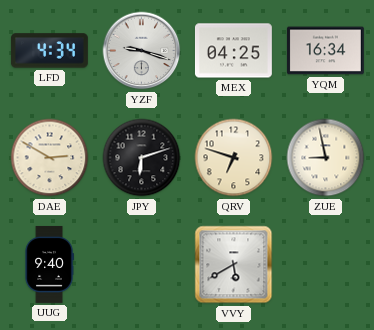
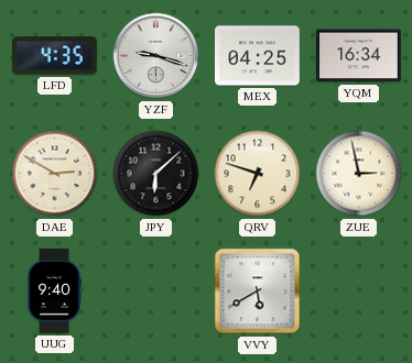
LFD: 4:34 -> 4:35 (54, 56)
JPY: 6:12 -> 6:08 (156, 174)
ZUE: 8:58 -> 2:58 (359, 174)
